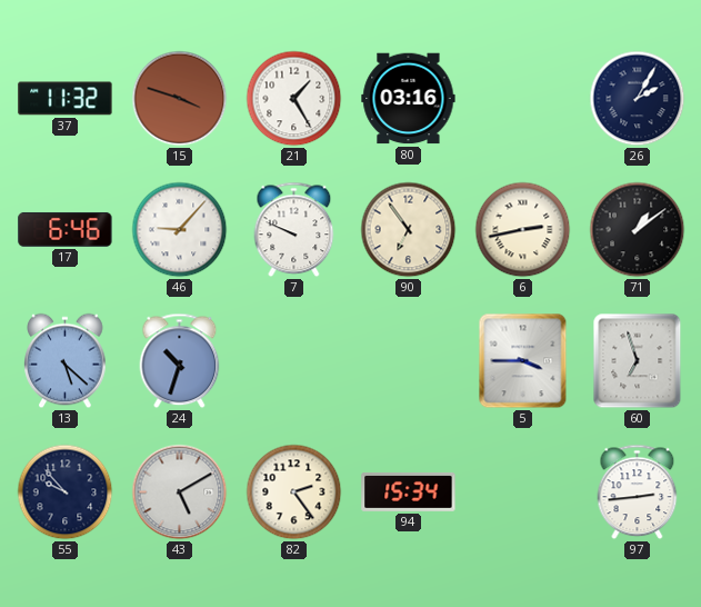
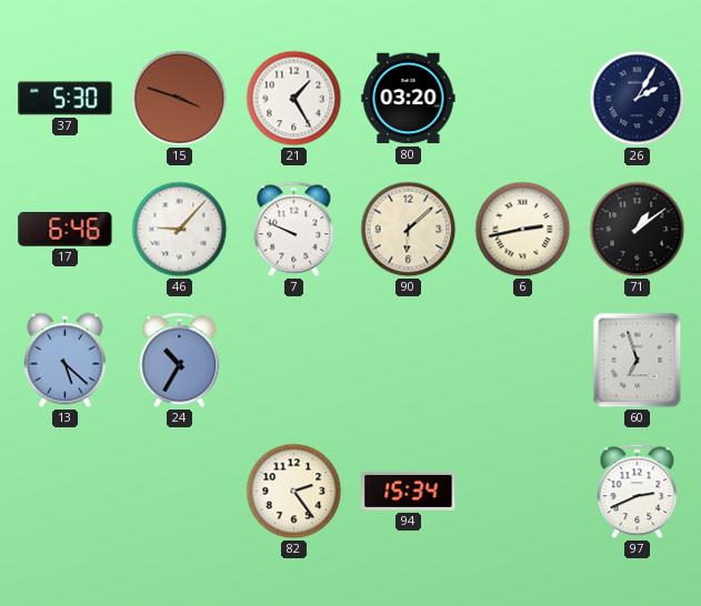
37: 11:32 -> 5:30 (66, 99)
80: 03:16 -> 03:20 (409, 99)
90: 6:54 -> 6:08 (409, 230)
24: 10:33 -> 10:35 (180, 361)
5: 3:45 -> none (523, 361)
55: 9:53 -> none (66, 492)
43: 5:10 -> none (180, 492)
97: 2:44 -> 2:41 (638, 492)
